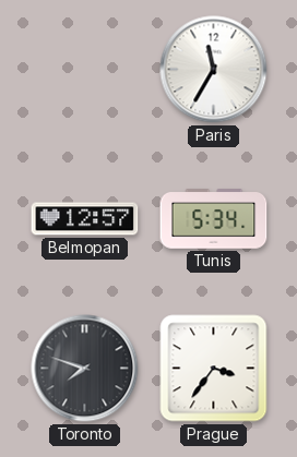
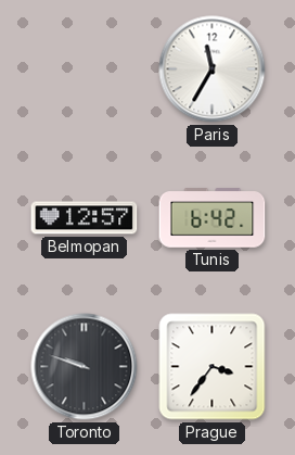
Tunis: 5:34 -> 6:42 (213, 218)
Toronto: 7:48 -> 9:48 (85, 367)
